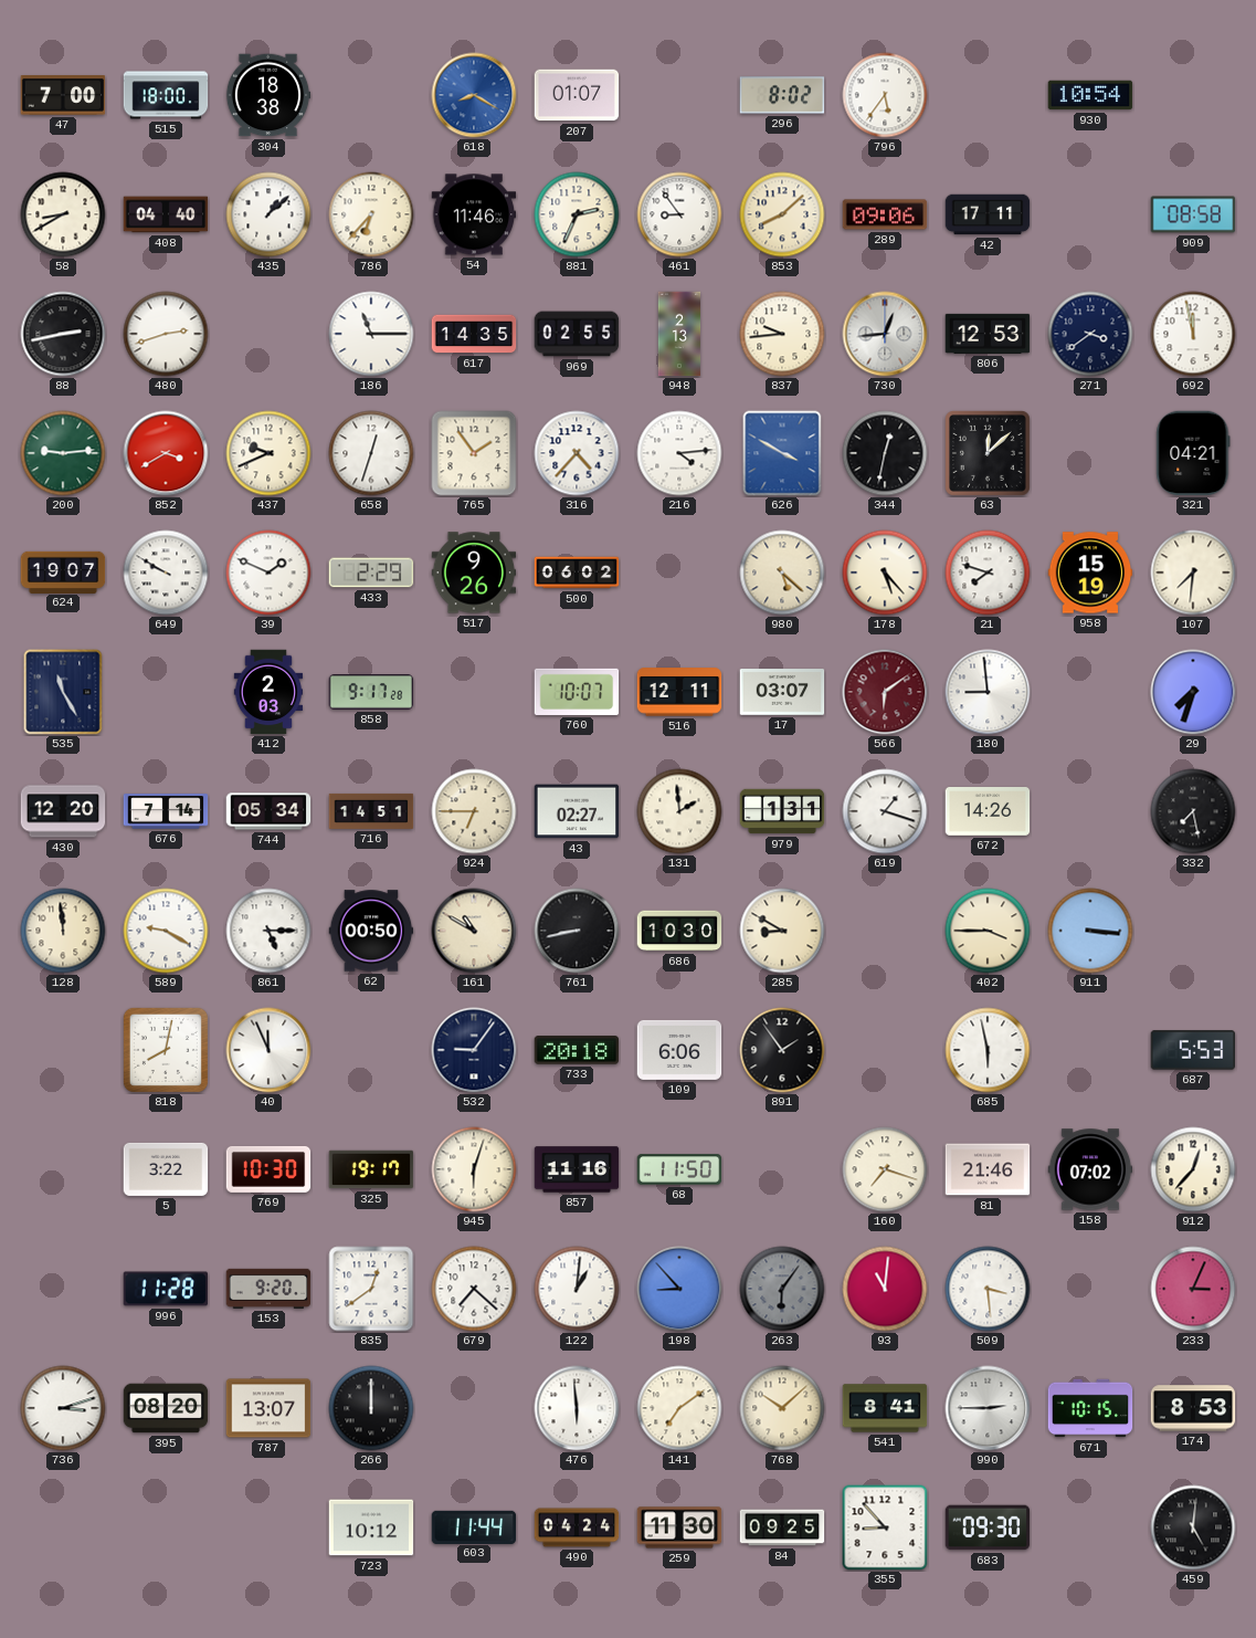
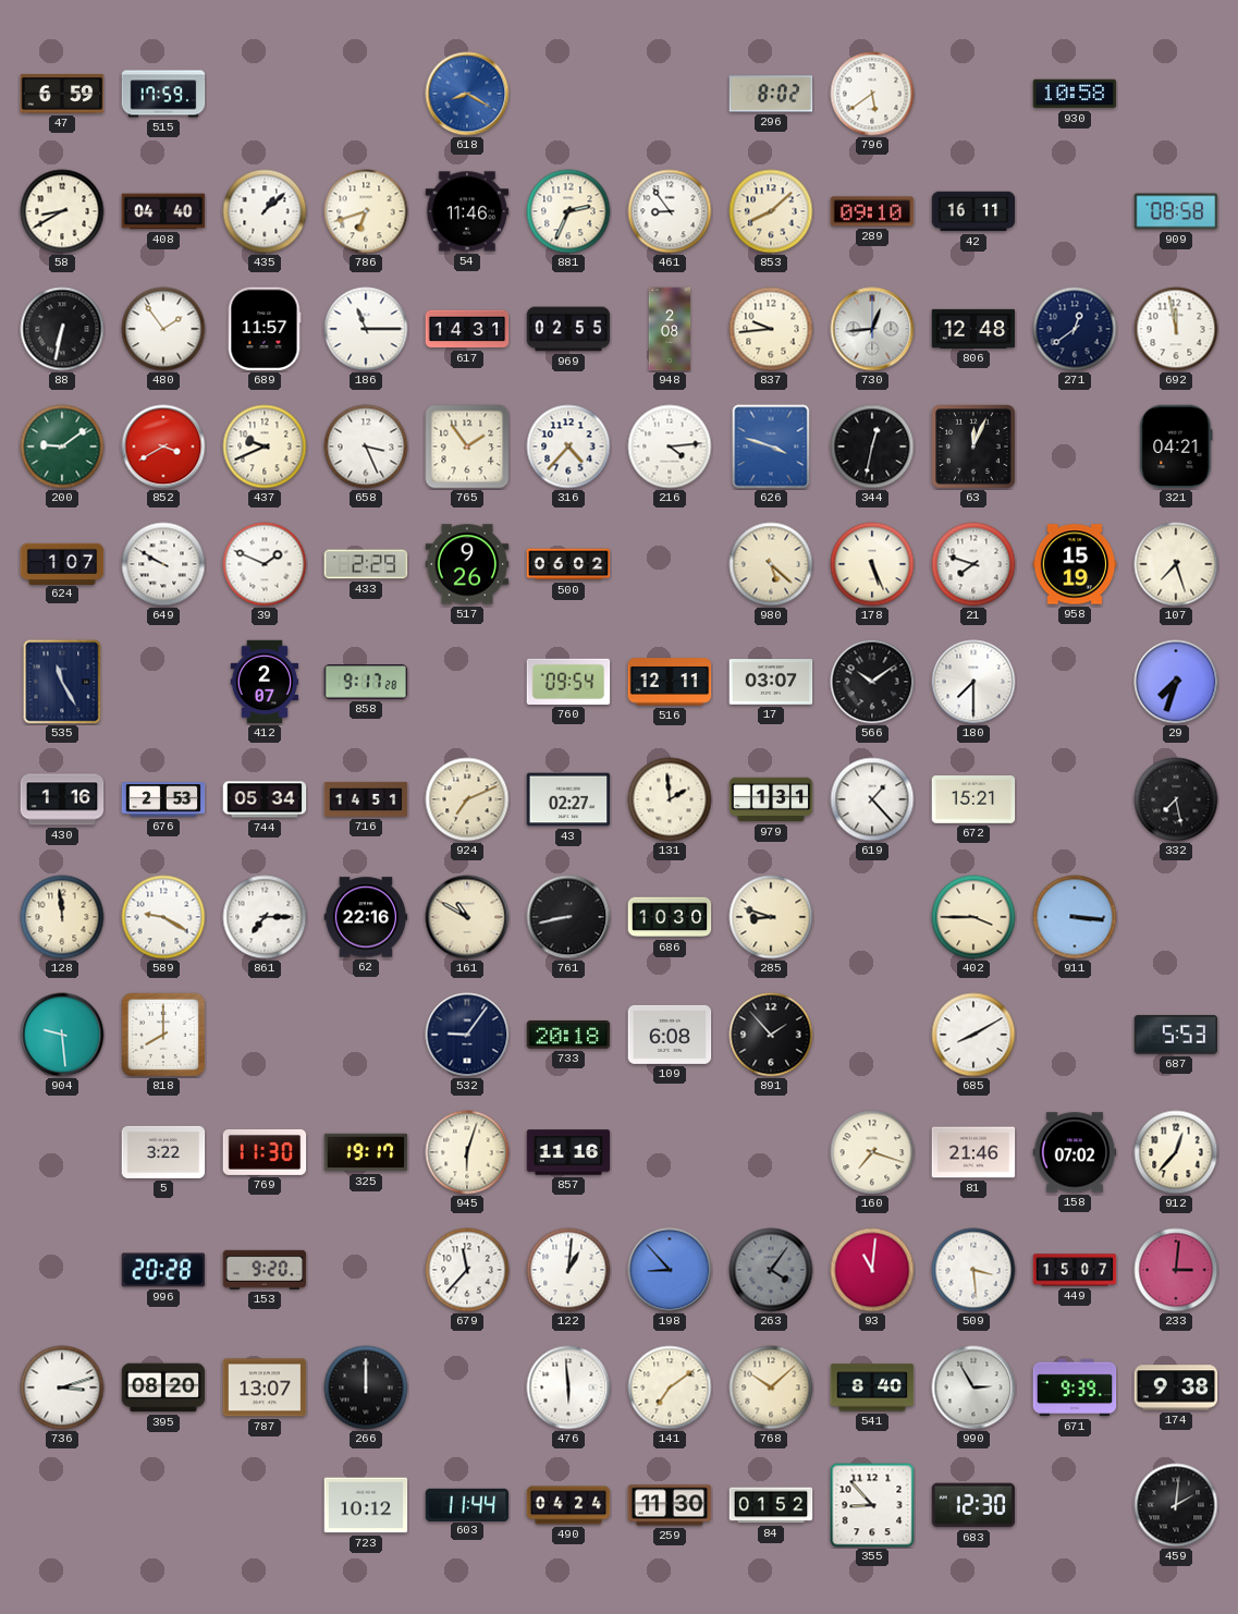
47: 7:00 -> 6:59 (62, 95)
515: 18:00 -> 17:59 (163, 94)
304: 18:38 -> none (268, 95)
207: 01:07 -> none (577, 95)
796: 5:36 -> 5:39 (872, 94)
930: 10:54 -> 10:58 (1075, 94)
786: 6:37 -> 6:42 (366, 211)
289: 09:06 -> 09:10 (872, 211)
42: 17:11 -> 16:11 (973, 211)
88: 2:43 -> 6:32 (62, 329)
480: 2:42 -> 1:54 (163, 329)
689: none -> 11:57 (265, 329)
617: 14:35 -> 14:31 (467, 329)
948: 2:13 -> 2:08 (670, 329)
806: 12:53 -> 12:48 (973, 329)
271: 3:39 -> 12:39 (1075, 329)
200: 9:14 -> 9:09 (62, 447)
658: 12:33 -> 3:26 (366, 447)
626: 3:50 -> 3:48 (771, 447)
63: 12:08 -> 12:04 (975, 448)
624: 19:07 -> 1:07 (62, 563)
178: 5:23 -> 5:26 (872, 564)
107: 7:31 -> 7:27 (1176, 564)
412: 2:03 -> 2:07 (265, 682)
760: 10:07 -> 09:54 (568, 682)
566: 6:09 -> 10:09 (872, 682)
566 dial: burgundy -> black (872, 682)
180: 8:59 -> 7:30 (973, 682)
430: 12:20 -> 1:16 (62, 799)
676: 7:14 -> 2:53 (163, 799)
924: 6:45 -> 7:11 (467, 799)
619: 1:18 -> 1:23 (872, 799)
672: 14:26 -> 15:21 (973, 800)
861: 5:15 -> 7:15 (265, 917)
62: 00:50 -> 22:16 (366, 917)
285: 8:50 -> 8:48 (771, 917)
904: none -> 9:29 (62, 1035)
818: 8:02 -> 8:00 (163, 1035)
40: 11:56 -> none (268, 1050)
109: 6:06 -> 6:08 (670, 1035)
891: 1:54 -> 1:53 (771, 1035)
685: 5:58 -> 8:10 (973, 1035)
769: 10:30 -> 11:30 (265, 1152)
68: 11:50 -> none (679, 1169)
996: 11:28 -> 20:28 (163, 1270)
835: 12:39 -> none (371, 1289)
679: 7:22 -> 11:37 (467, 1270)
263: 6:06 -> 4:06 (771, 1270)
449: none -> 15:07 (1075, 1270)
233: 3:04 -> 3:01 (1176, 1270)
541: 8:41 -> 8:40 (872, 1387)
990: 2:45 -> 2:55 (973, 1387)
671: 10:15 -> 9:39 (1075, 1387)
174: 8:53 -> 9:38 (1176, 1387)
84: 09:25 -> 01:52 (771, 1505)
683: 09:30 -> 12:30 (973, 1505)
459: 5:01 -> 2:01 (1176, 1505)
